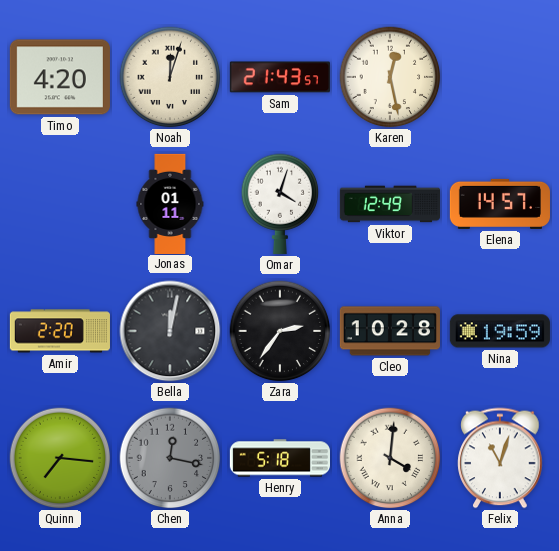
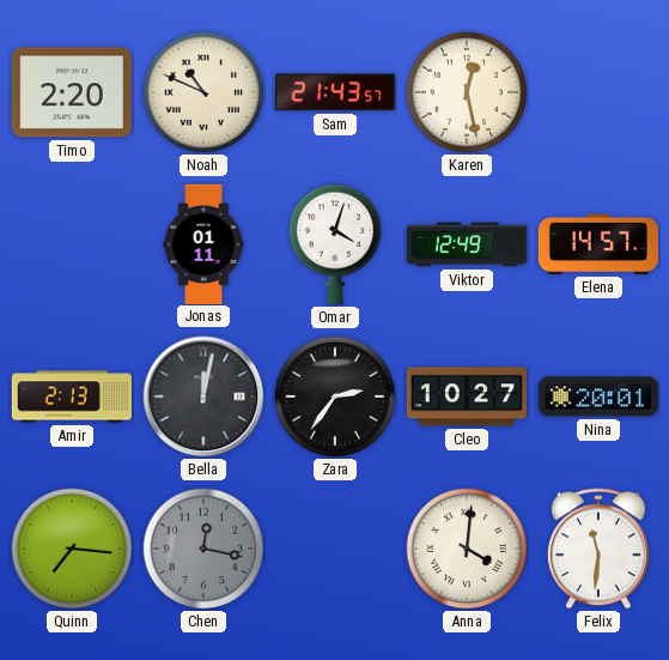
Timo: 4:20 -> 2:20 (72, 92)
Noah: 12:03 -> 10:49 (203, 92)
Amir: 2:20 -> 2:13 (72, 396)
Cleo: 10:28 -> 10:27 (467, 396)
Nina: 19:59 -> 20:01 (598, 396)
Henry: 5:18 -> none (279, 458)
Felix: 11:03 -> 11:31 (598, 549)
